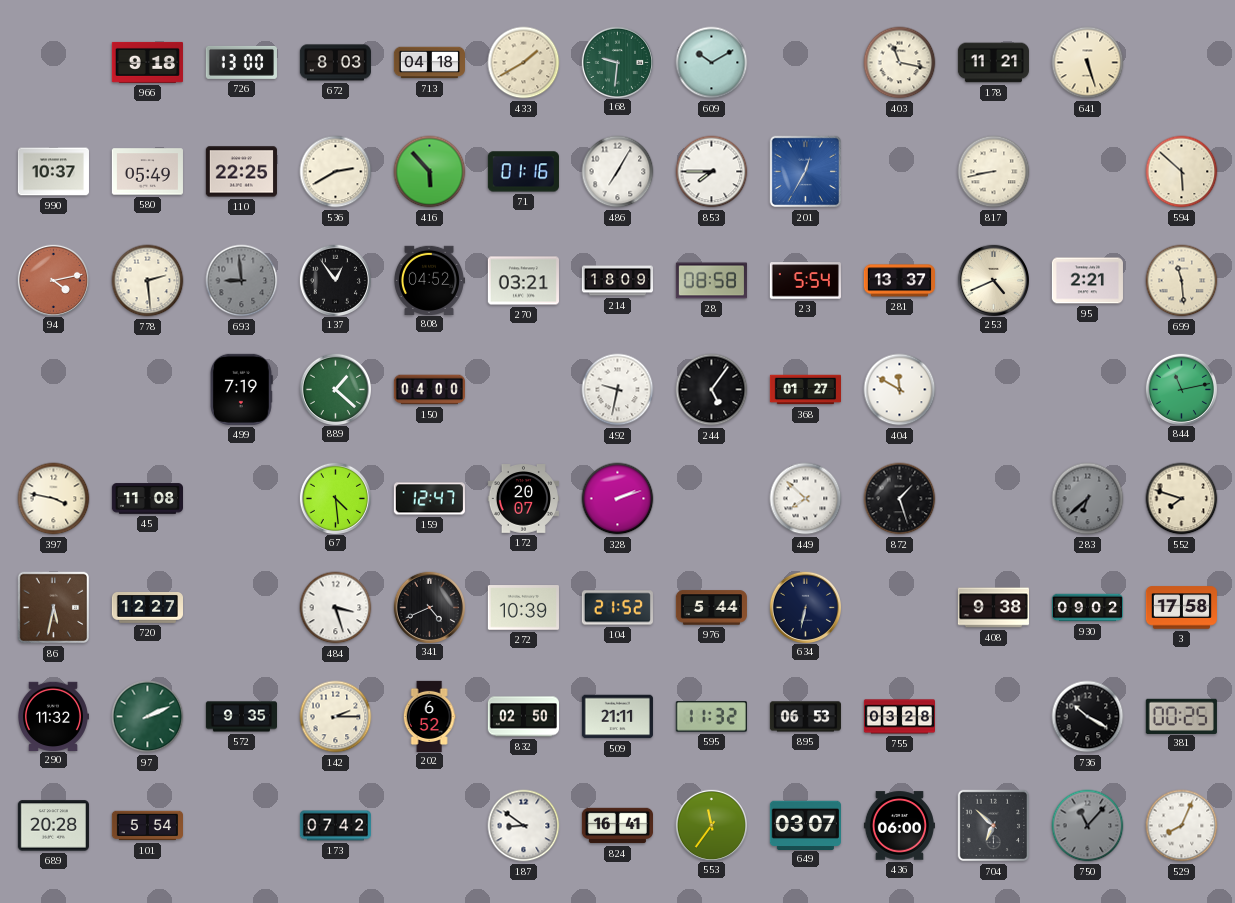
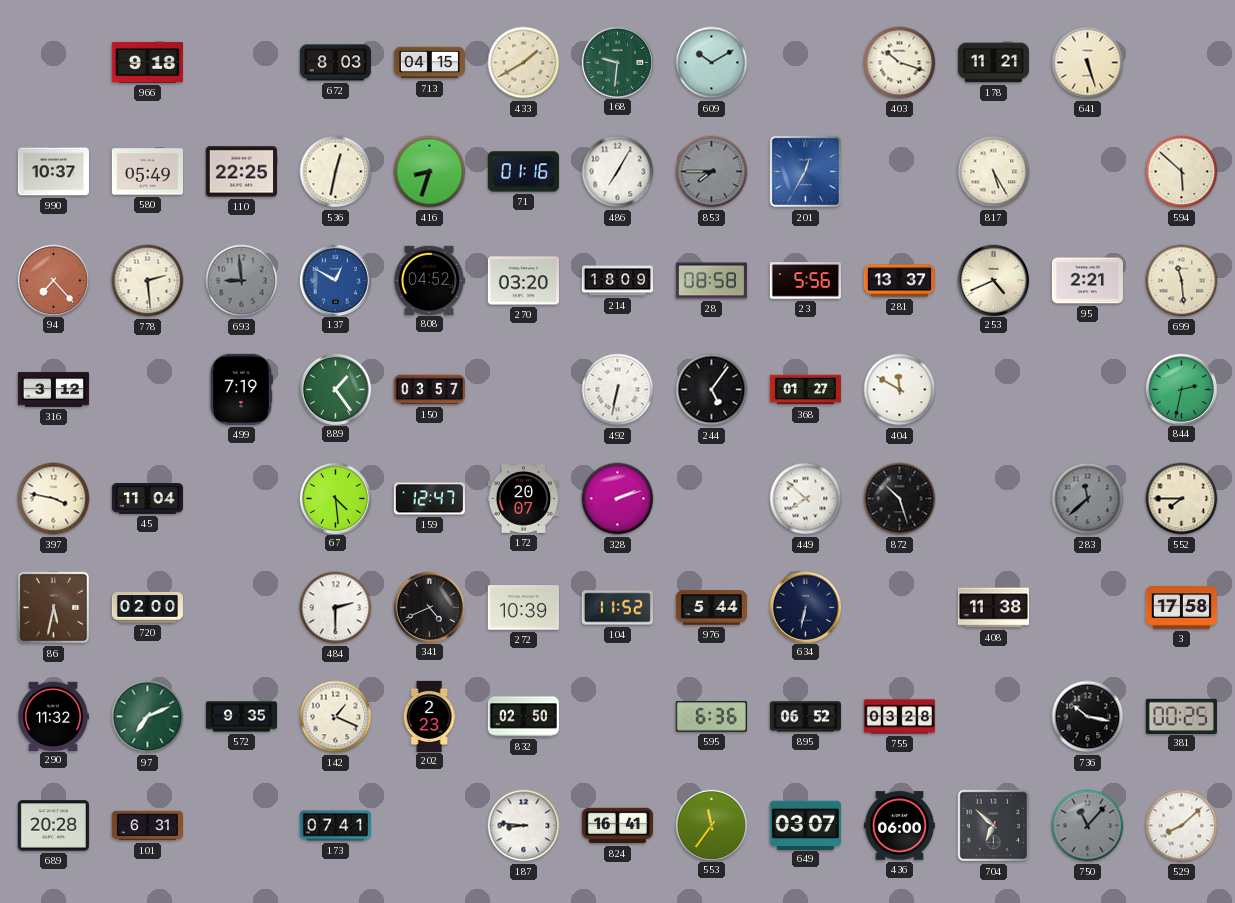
726: 13:00 -> none (241, 62)
713: 04:18 -> 04:15 (429, 63)
403: 11:17 -> 10:18 (900, 63)
536: 2:40 -> 12:32 (336, 172)
416: 5:53 -> 8:33 (430, 172)
853 dial: white -> grey (712, 172)
817: 8:43 -> 5:25 (994, 172)
94: 4:13 -> 7:23 (53, 280)
137: 12:54 -> 12:50 (335, 280)
137 dial: black -> blue (335, 280)
270: 03:21 -> 03:20 (523, 281)
23: 5:54 -> 5:56 (805, 281)
316: none -> 3:12 (53, 390)
889: 1:22 -> 1:24 (335, 389)
150: 04:00 -> 03:57 (429, 390)
492: 9:32 -> 6:32 (618, 390)
844: 11:13 -> 2:32 (1181, 389)
45: 11:08 -> 11:04 (147, 499)
872: 1:27 -> 10:27 (900, 499)
283: 6:38 -> 11:38 (1088, 499)
552: 7:48 -> 7:45 (1182, 499)
720: 12:27 -> 02:00 (147, 608)
484: 3:27 -> 2:30 (336, 608)
104: 21:52 -> 11:52 (617, 608)
408: 9:38 -> 11:38 (993, 608)
930: 09:02 -> none (1087, 608)
97: 2:11 -> 7:11 (148, 717)
142: 2:15 -> 1:19 (336, 717)
202: 6:52 -> 2:23 (429, 716)
509: 21:11 -> none (617, 717)
595: 11:32 -> 6:36 (711, 717)
895: 06:53 -> 06:52 (805, 717)
736: 10:20 -> 10:17 (1088, 717)
101: 5:54 -> 6:31 (147, 826)
173: 07:42 -> 07:41 (335, 826)
187: 8:51 -> 8:46 (524, 826)
529: 8:04 -> 8:08 (1182, 826)
